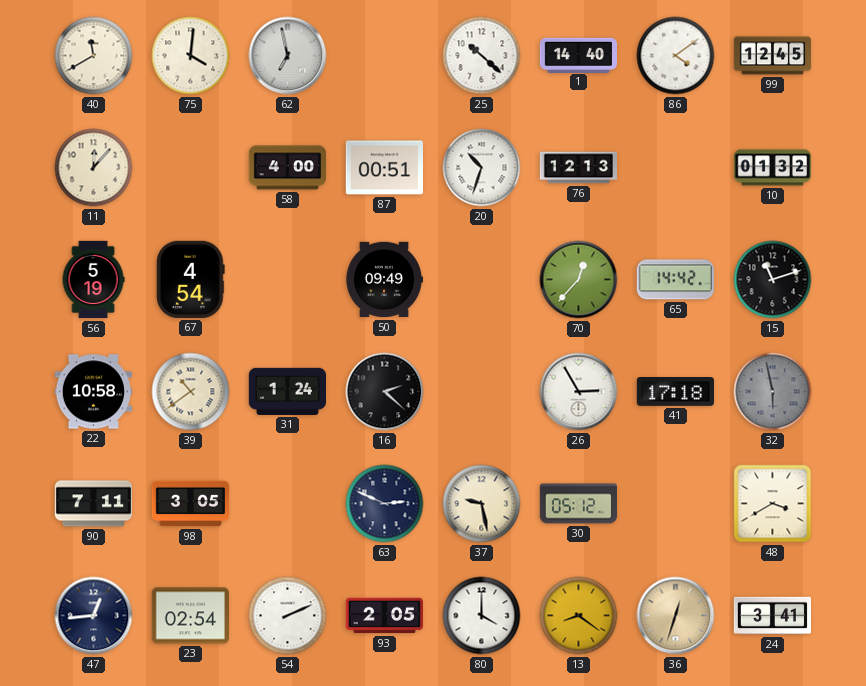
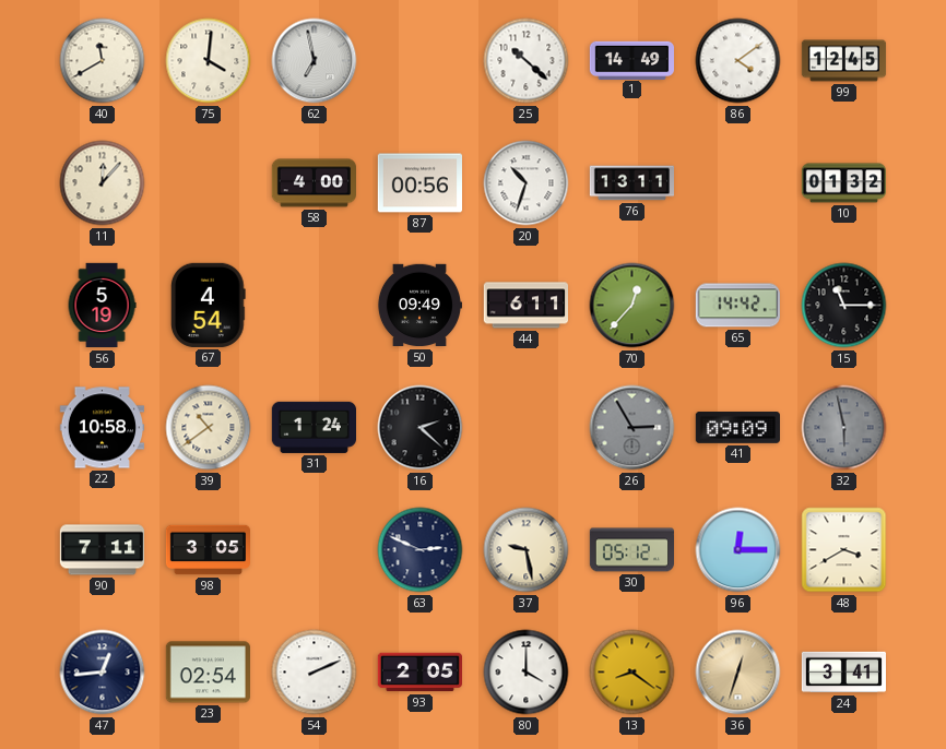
1: 14:40 -> 14:49 (631, 60)
87: 00:51 -> 00:56 (419, 183)
76: 12:13 -> 13:11 (631, 183)
44: none -> 6:11 (525, 306)
15: 11:12 -> 11:15 (844, 306)
26 dial: white -> grey (632, 428)
41: 17:18 -> 09:09 (737, 428)
96: none -> 12:15 (738, 550)
